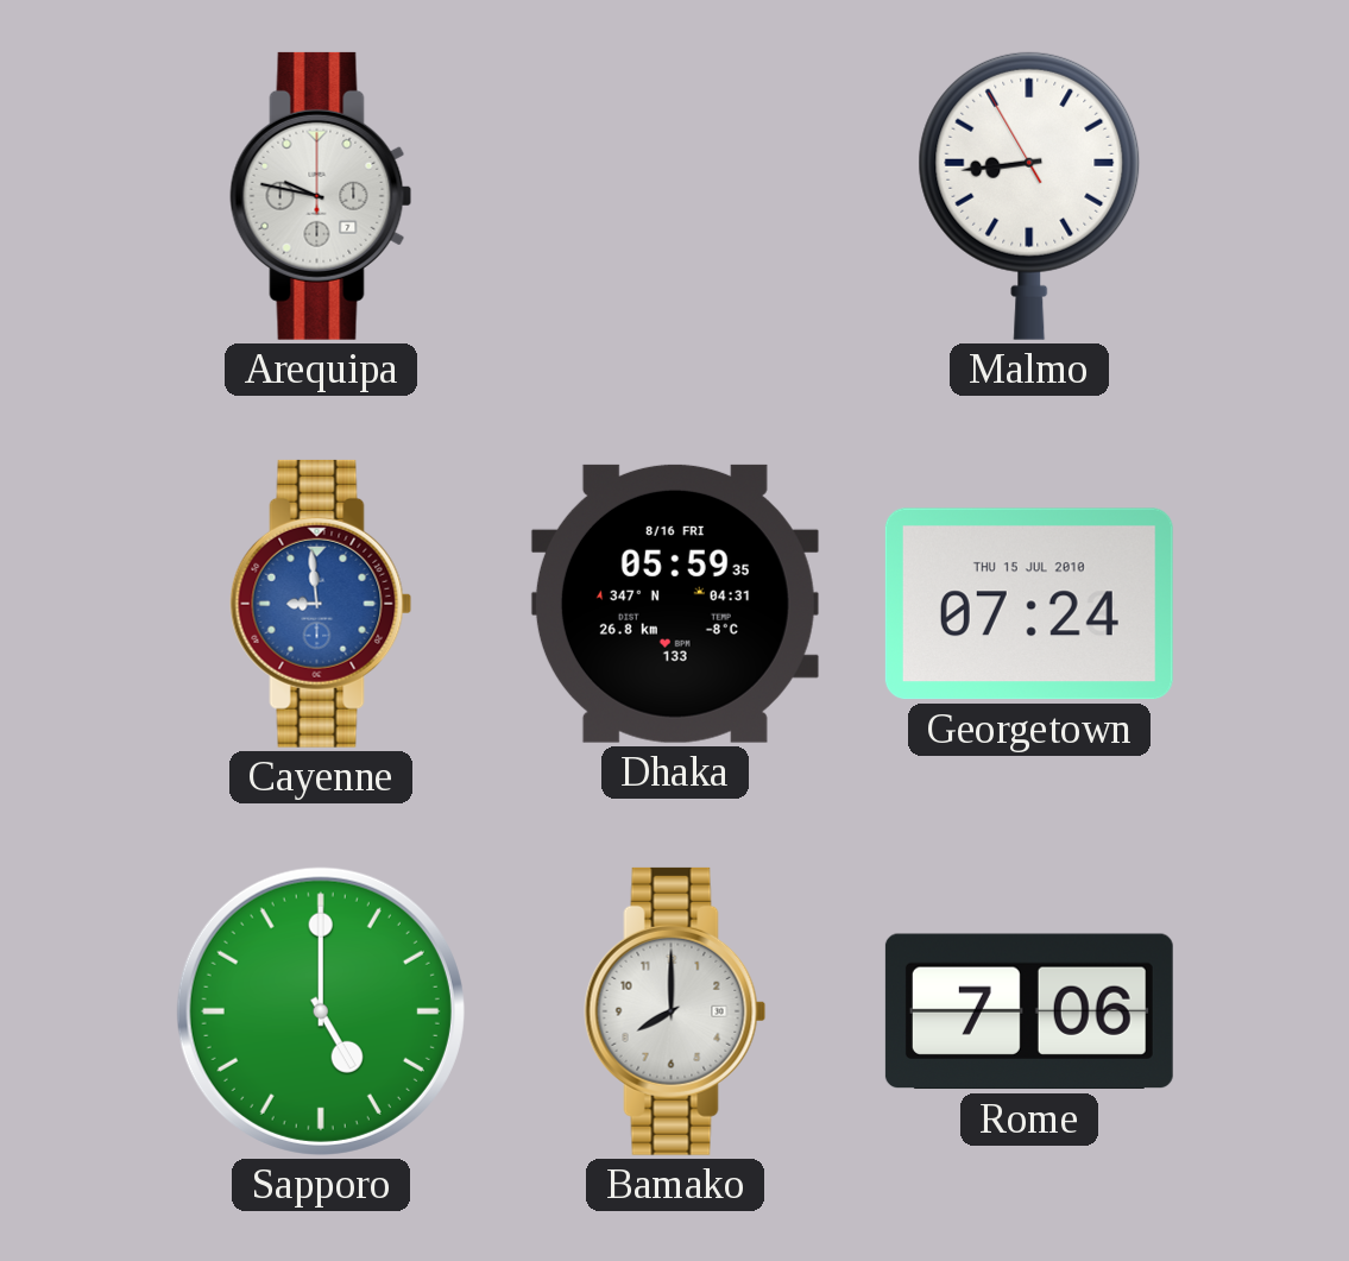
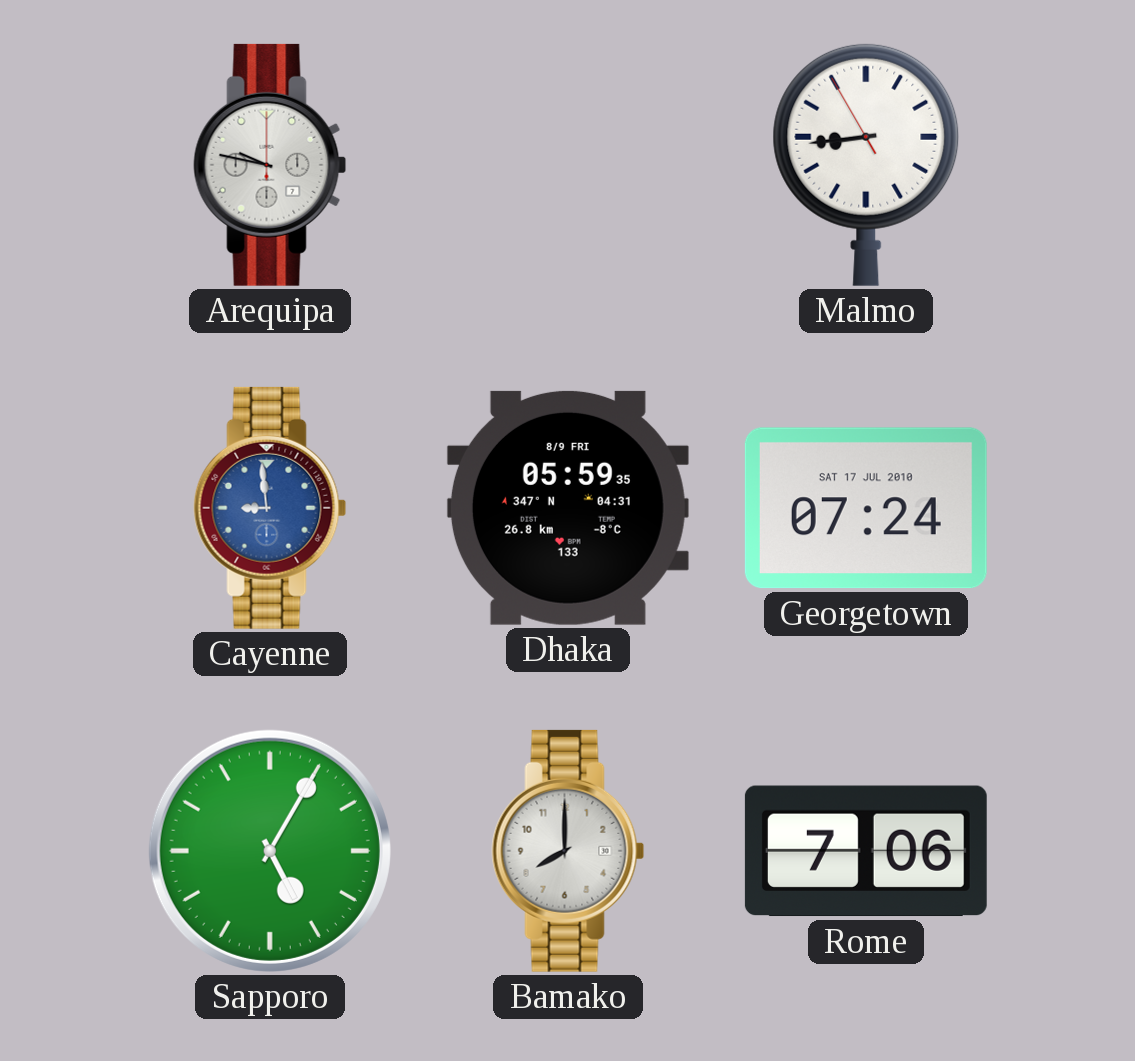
Dhaka date: 8/16 FRI -> 8/9 FRI (568, 508)
Georgetown date: THU 15 JUL 2010 -> SAT 17 JUL 2010 (866, 508)
Sapporo: 5:00 -> 5:05 (270, 851)
